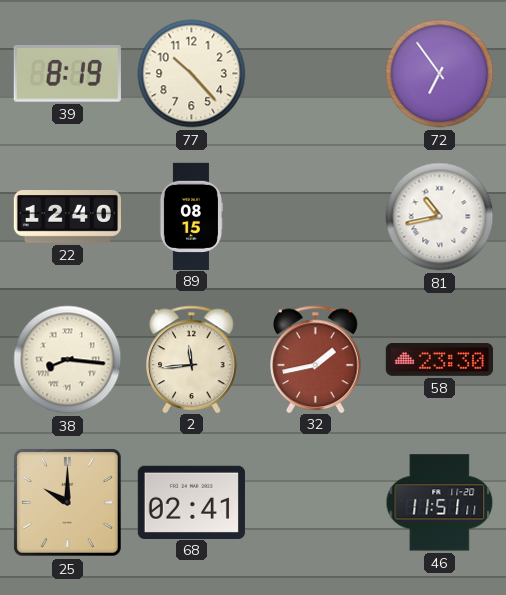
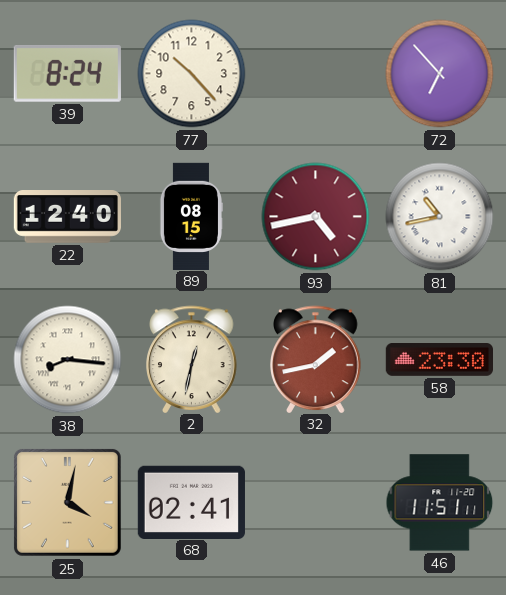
39: 8:19 -> 8:24 (67, 74)
72: 6:54 -> 6:53 (440, 74)
93: none -> 4:43 (316, 217)
2: 11:44 -> 12:32 (192, 359)
25: 10:00 -> 4:02 (67, 502)
